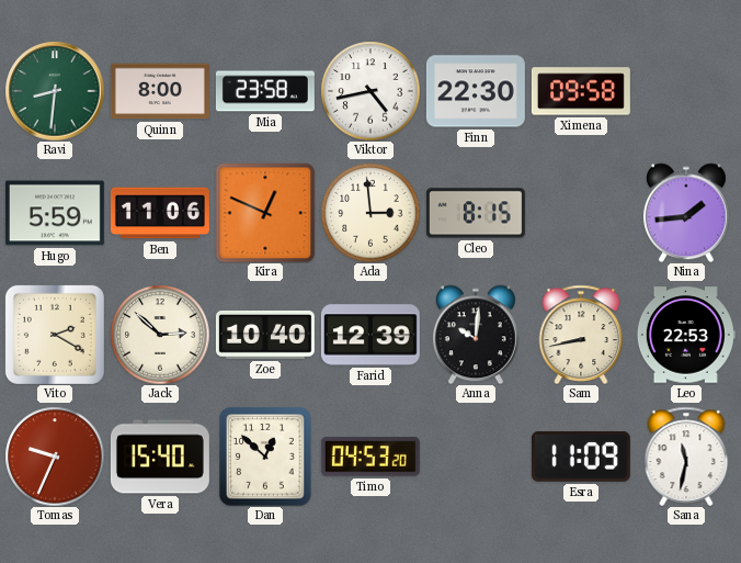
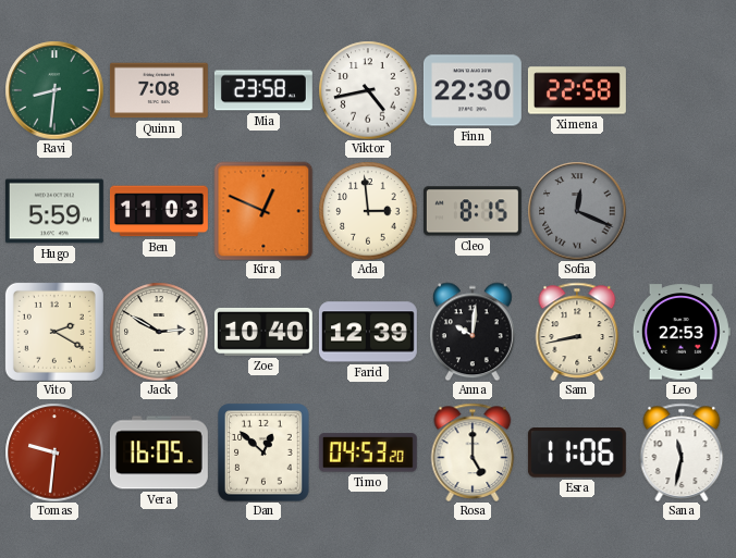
Quinn: 8:00 -> 7:08 (159, 90)
Ximena: 09:58 -> 22:58 (577, 90)
Ben: 11:06 -> 11:03 (159, 211)
Sofia: none -> 12:19 (577, 211)
Nina: 1:44 -> none (686, 213)
Jack: 2:52 -> 2:50 (159, 332)
Tomas: 9:34 -> 9:31 (54, 452)
Vera: 15:40 -> 16:05 (159, 452)
Rosa: none -> 5:00 (473, 452)
Esra: 11:09 -> 11:06 (577, 452)
